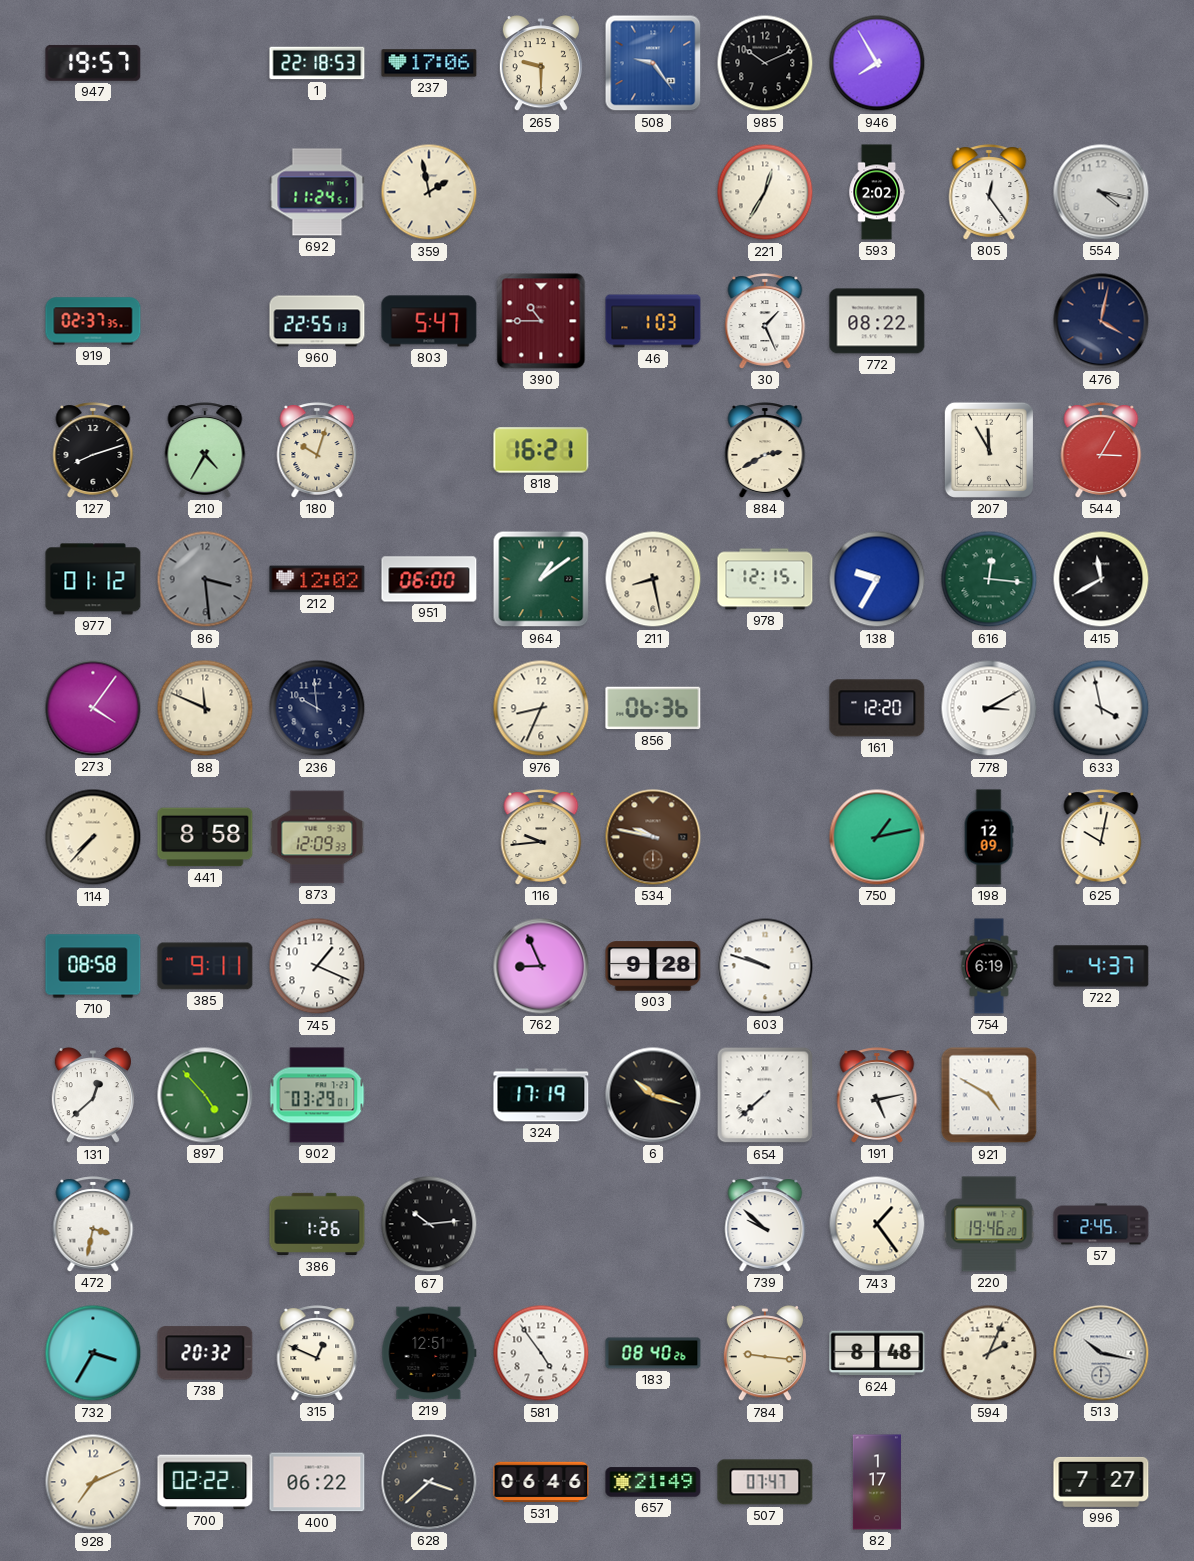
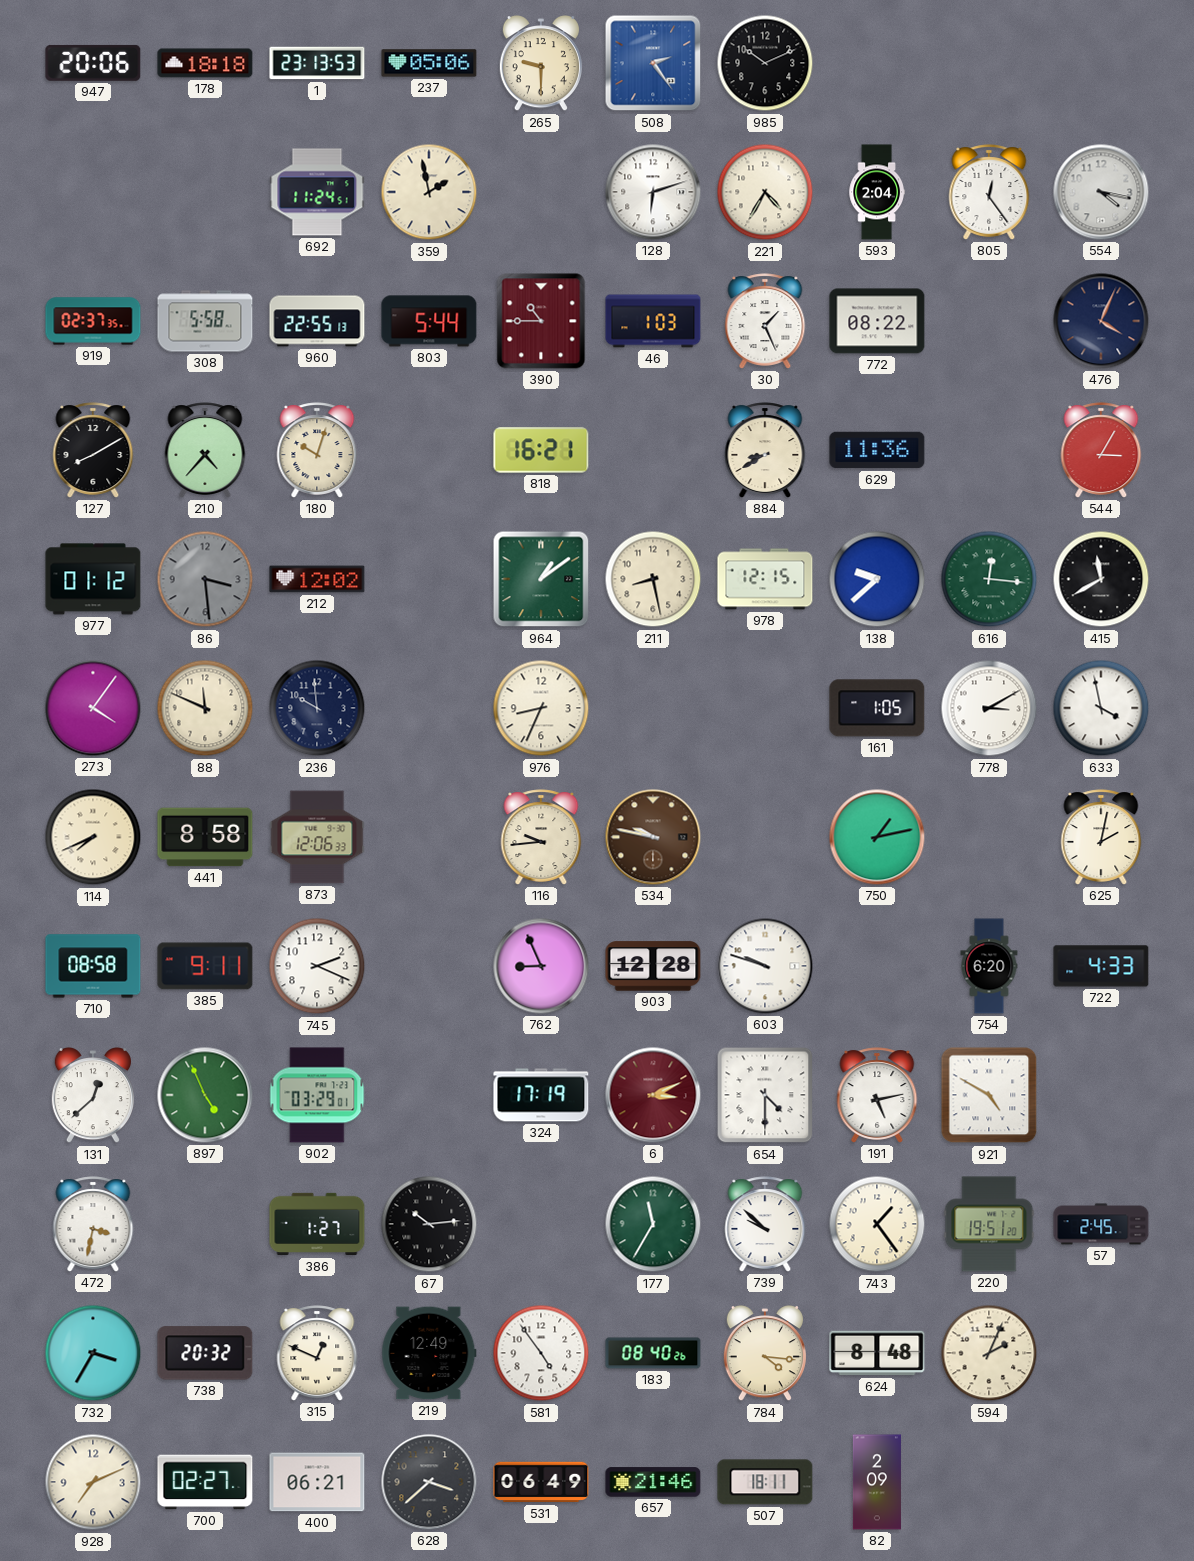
947: 19:57 -> 20:06 (93, 63)
178: none -> 18:18 (205, 63)
1: 22:18 -> 23:13 (317, 63)
237: 17:06 -> 05:06 (429, 63)
508: 9:24 -> 2:24 (653, 63)
946: 7:55 -> none (877, 63)
128: none -> 6:12 (653, 192)
221: 12:35 -> 4:35 (765, 192)
593: 2:02 -> 2:04 (877, 192)
308: none -> 5:58 (205, 321)
803: 5:47 -> 5:44 (429, 321)
476: 4:02 -> 4:04 (1101, 321)
127: 8:12 -> 8:10 (93, 450)
210: 4:35 -> 4:37 (205, 450)
884: 2:40 -> 8:40 (765, 450)
629: none -> 11:36 (877, 450)
207: 11:55 -> none (989, 450)
951: 06:00 -> none (429, 579)
138: 9:35 -> 9:38 (877, 579)
856: 06:36 -> none (653, 708)
161: 12:20 -> 1:05 (877, 708)
114: 7:37 -> 7:41 (93, 837)
873: 12:09 -> 12:06 (317, 837)
198: 12:09 -> none (989, 837)
625: 10:02 -> 2:02 (1101, 837)
745: 1:19 -> 2:19 (317, 966)
903: 9:28 -> 12:28 (653, 966)
754: 6:19 -> 6:20 (989, 966)
722: 4:37 -> 4:33 (1101, 966)
897: 4:53 -> 4:56 (205, 1095)
6: 10:18 -> 3:11 (653, 1095)
6 dial: black -> burgundy (653, 1095)
654: 7:38 -> 4:30 (765, 1095)
386: 1:26 -> 1:27 (317, 1224)
177: none -> 11:35 (653, 1224)
220: 19:46 -> 19:51 (989, 1224)
219: 12:51 -> 12:49 (429, 1353)
784: 9:16 -> 4:16 (765, 1354)
513: 10:17 -> none (1101, 1353)
700: 02:22 -> 02:27 (205, 1482)
400: 06:22 -> 06:21 (317, 1482)
531: 06:46 -> 06:49 (541, 1482)
657: 21:49 -> 21:46 (653, 1482)
507: 07:47 -> 18:11 (765, 1482)
82: 1:17 -> 2:09 (877, 1482)
996: 7:27 -> none (1101, 1482)
